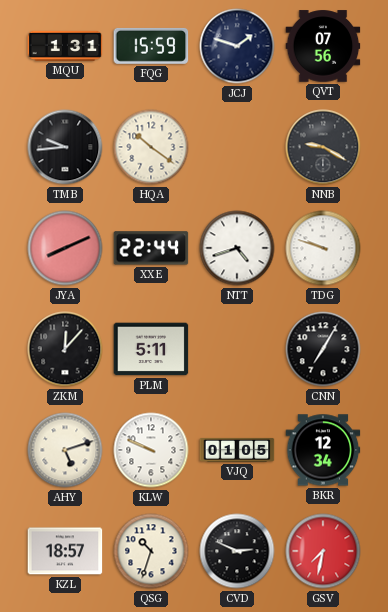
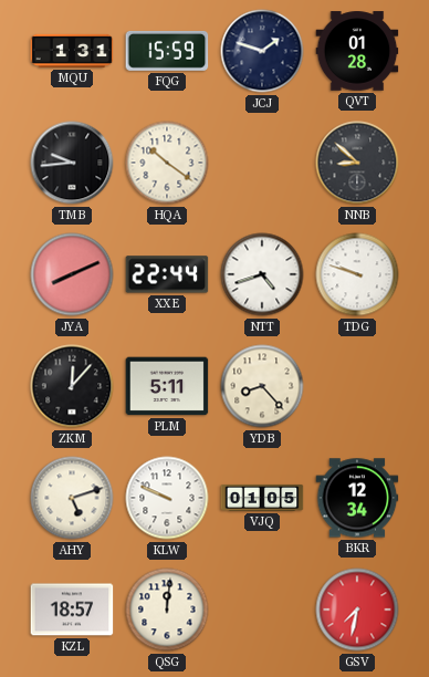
QVT: 07:56 -> 01:28 (357, 51)
NNB: 9:20 -> 8:52 (357, 163)
YDB: none -> 8:23 (262, 386)
CNN: 7:05 -> none (323, 349)
QSG: 10:33 -> 12:01 (167, 610)
CVD: 2:49 -> none (237, 551)
